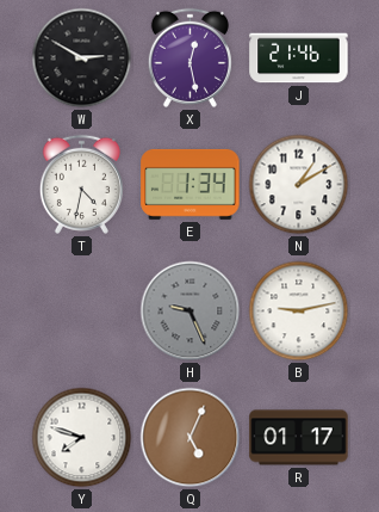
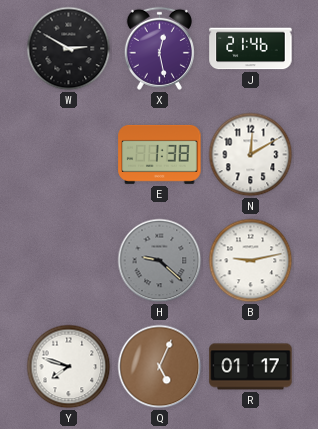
T: 4:32 -> none (81, 184)
E: 1:34 -> 1:38 (160, 154)
N: 1:10 -> 12:10 (251, 155)
H: 9:26 -> 9:22 (160, 261)
